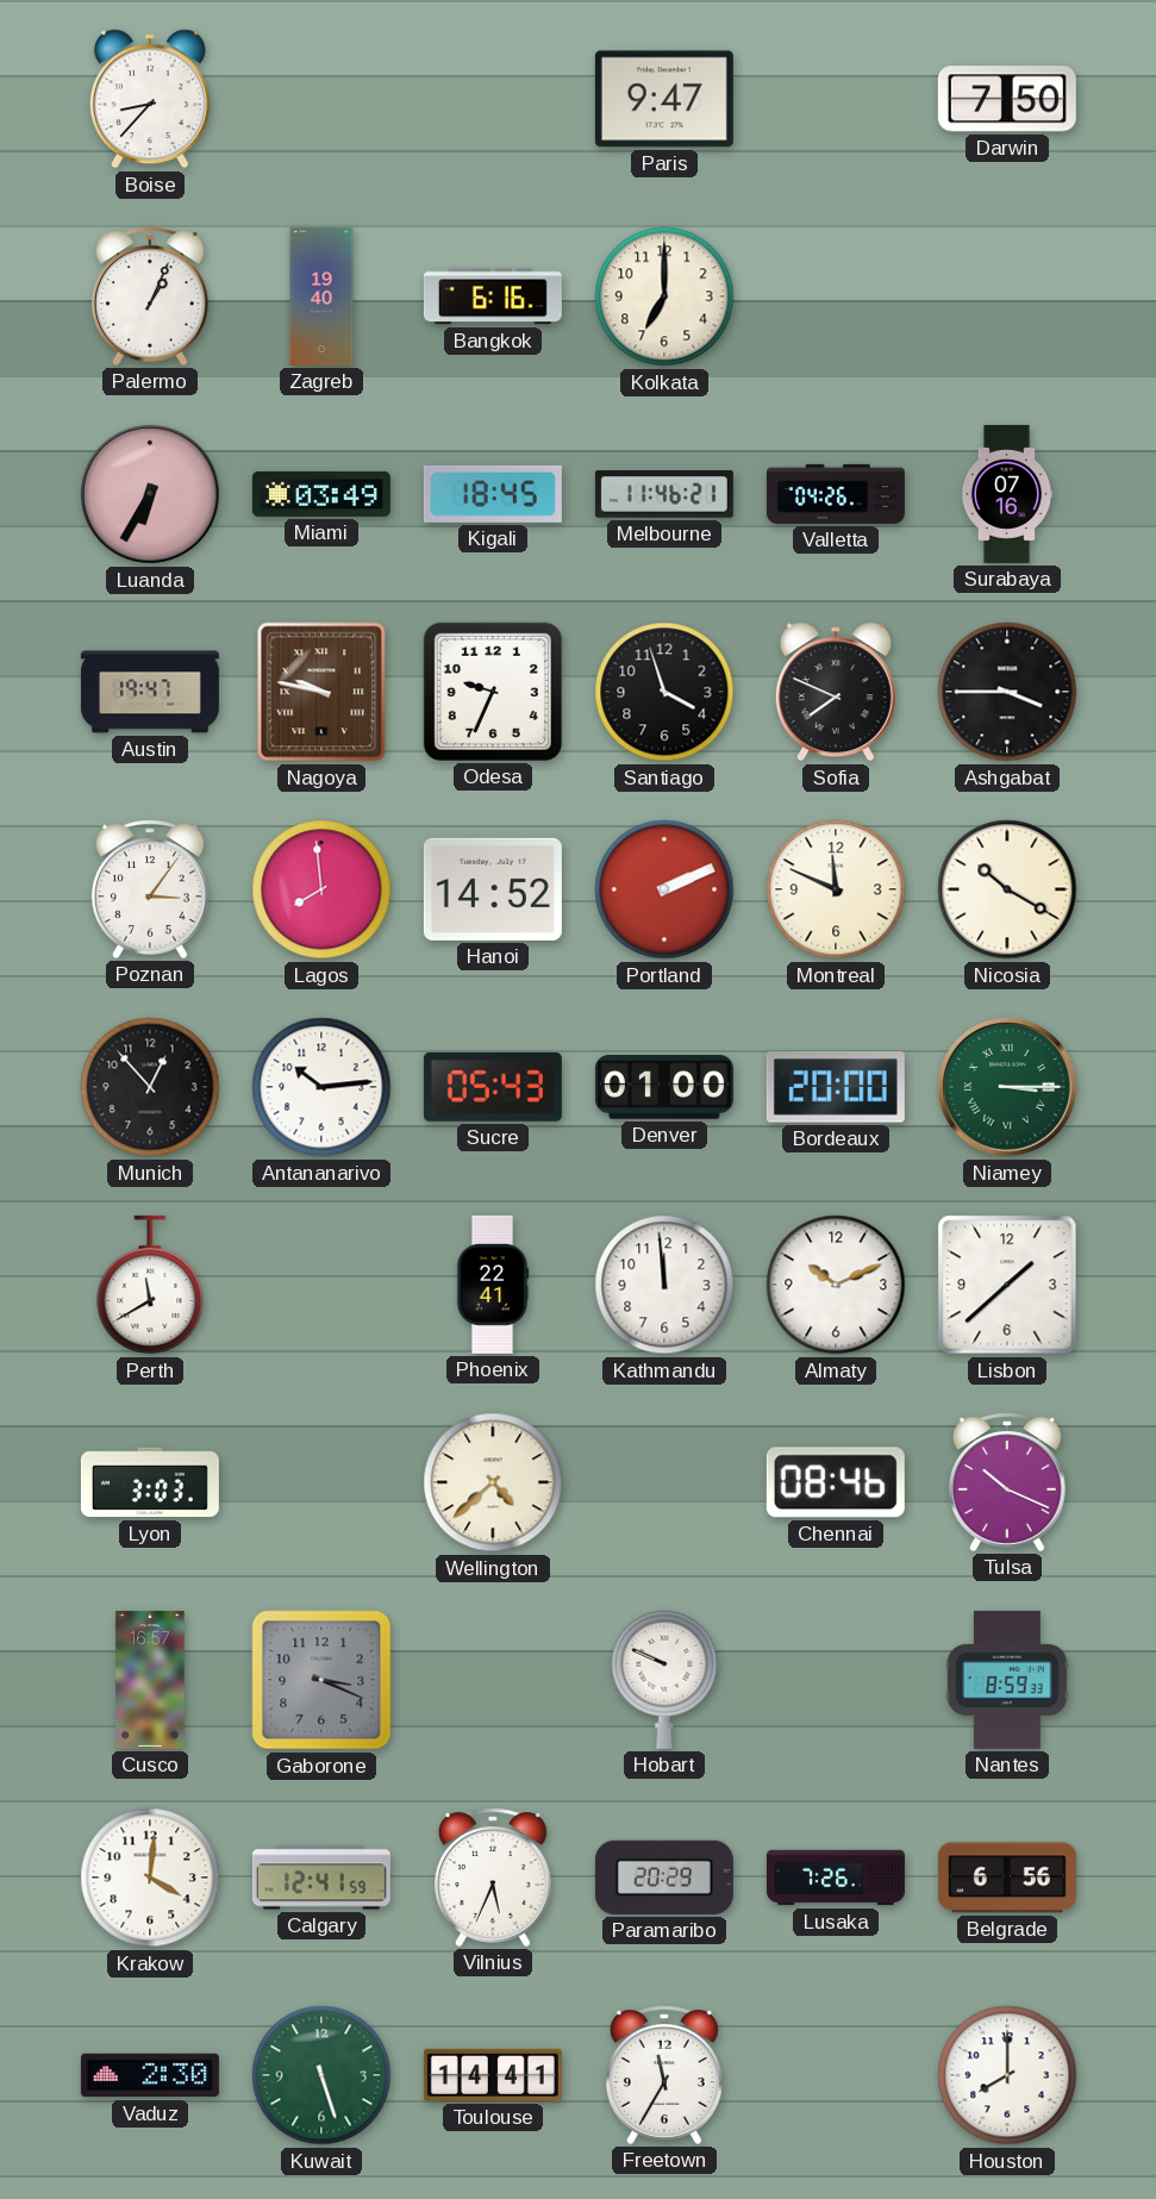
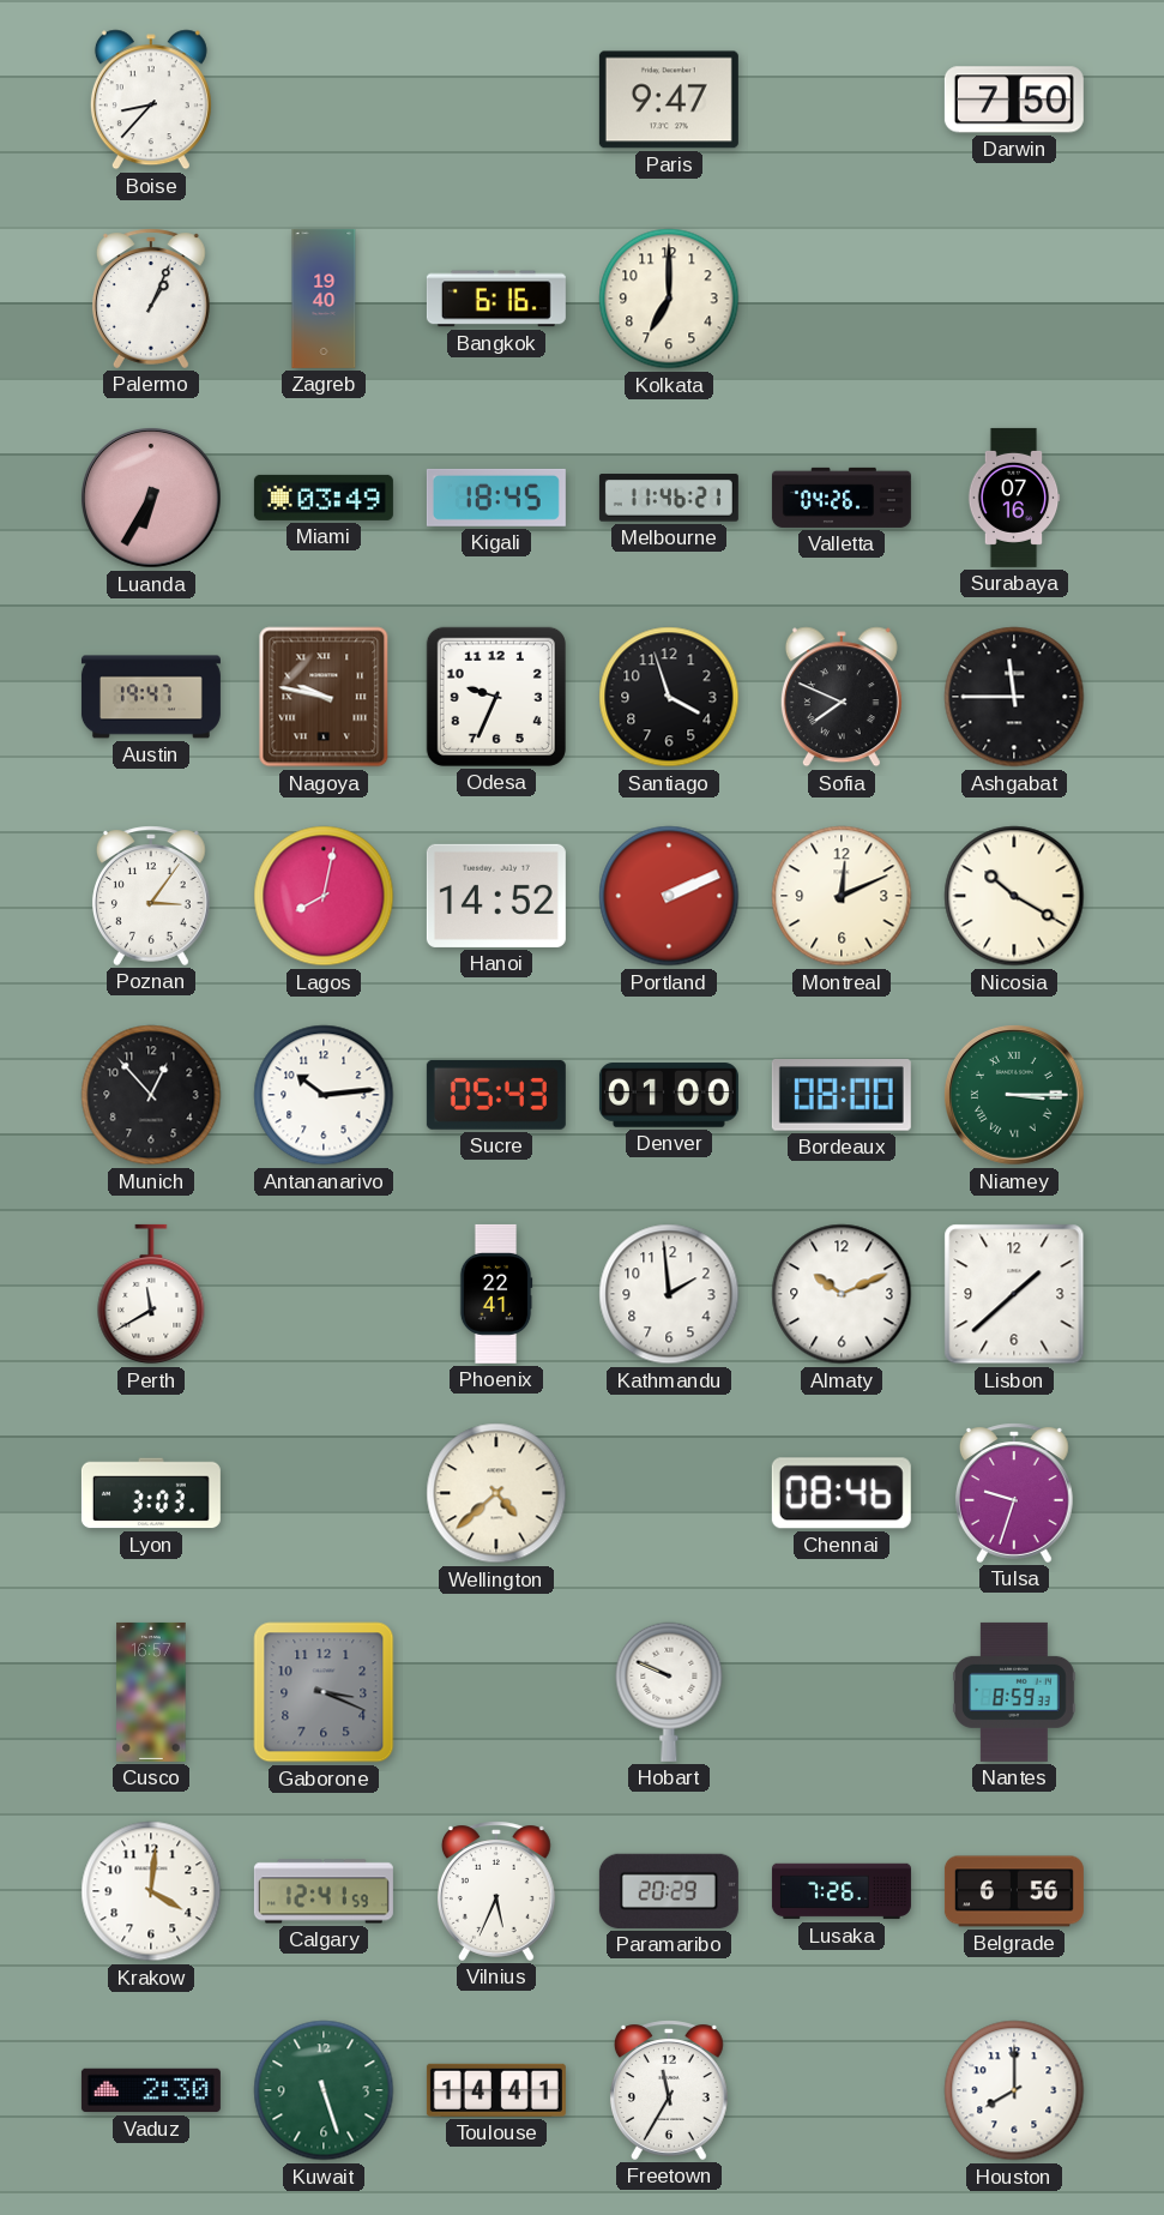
Ashgabat: 3:45 -> 11:45 (1014, 697)
Lagos: 7:59 -> 8:02 (324, 896)
Montreal: 11:49 -> 12:11 (842, 896)
Bordeaux: 20:00 -> 08:00 (842, 1096)
Kathmandu: 11:59 -> 1:59 (669, 1294)
Tulsa: 10:19 -> 9:33 (1014, 1493)
